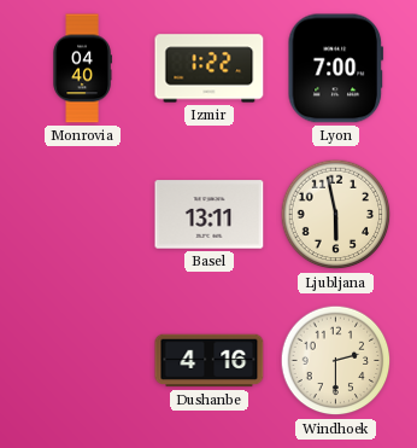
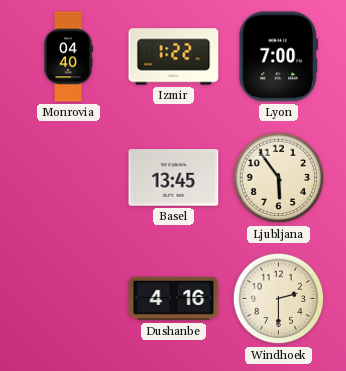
Basel: 13:11 -> 13:45 (174, 178)
Ljubljana: 5:58 -> 5:54 (279, 178)
